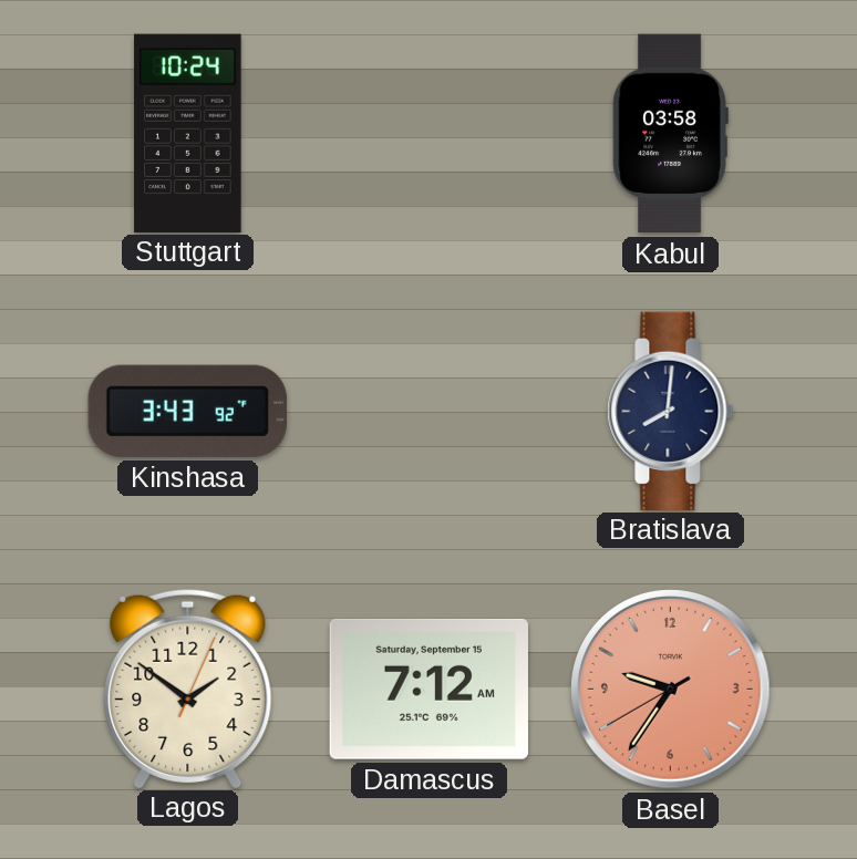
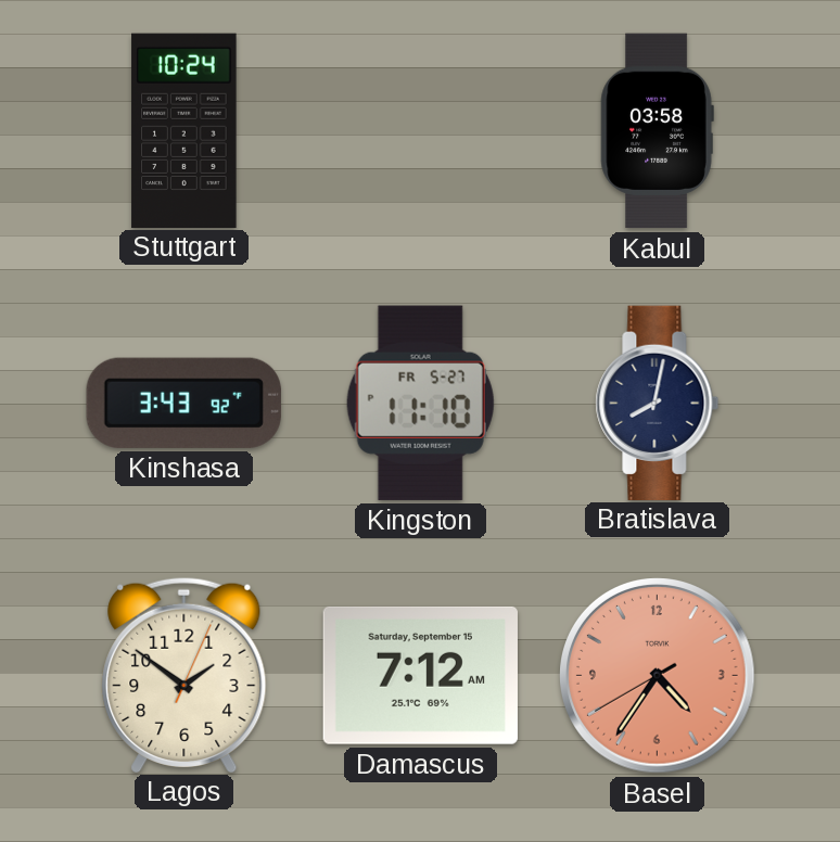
Kingston: none -> 11:10 (420, 403)
Bratislava: 8:01 -> 8:02 (658, 403)
Basel: 9:35 -> 4:35 (658, 676)
